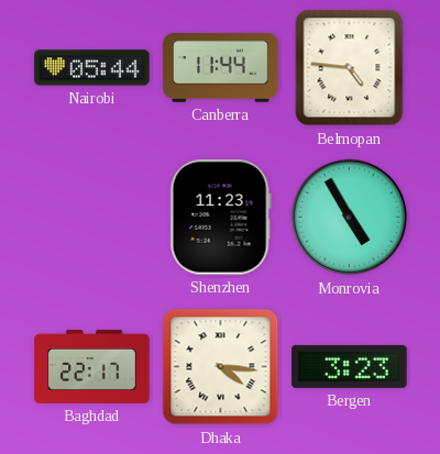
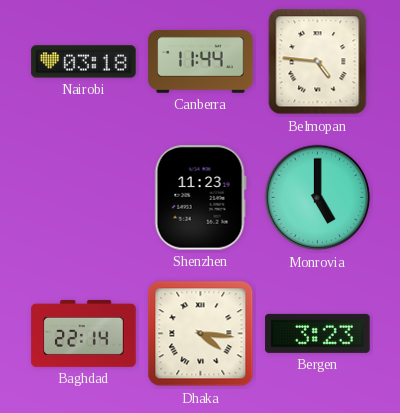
Nairobi: 05:44 -> 03:18 (84, 62)
Monrovia: 4:55 -> 5:00 (318, 198)
Baghdad: 22:17 -> 22:14 (84, 333)
